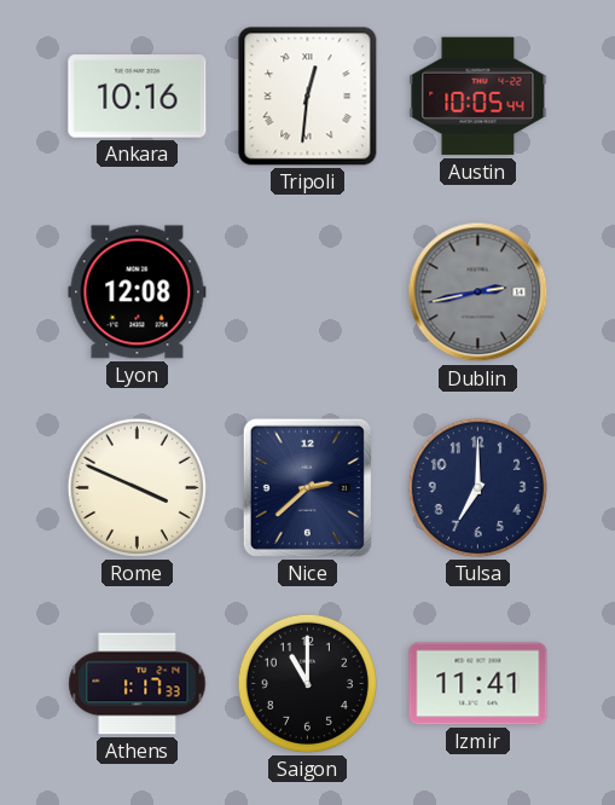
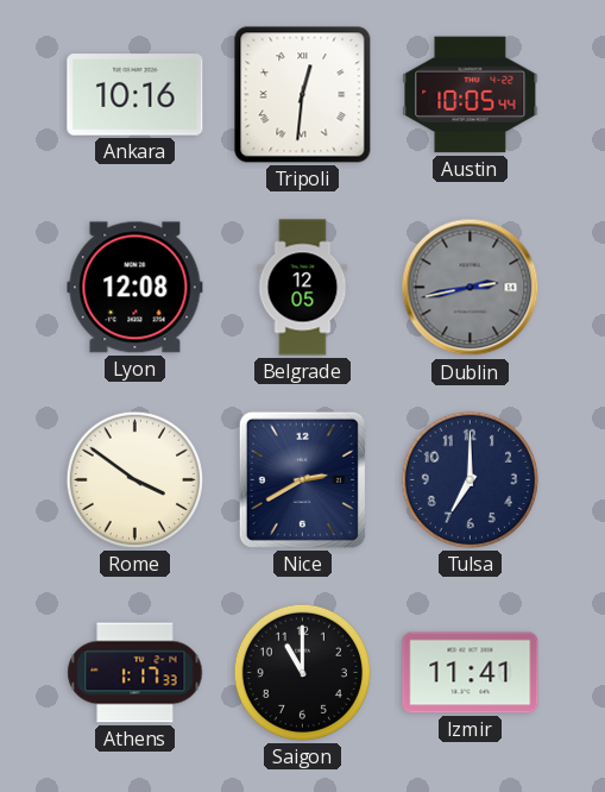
Belgrade: none -> 12:05 (303, 288)
Rome: 3:49 -> 3:51 (134, 479)
Nice: 2:38 -> 2:40 (302, 479)
